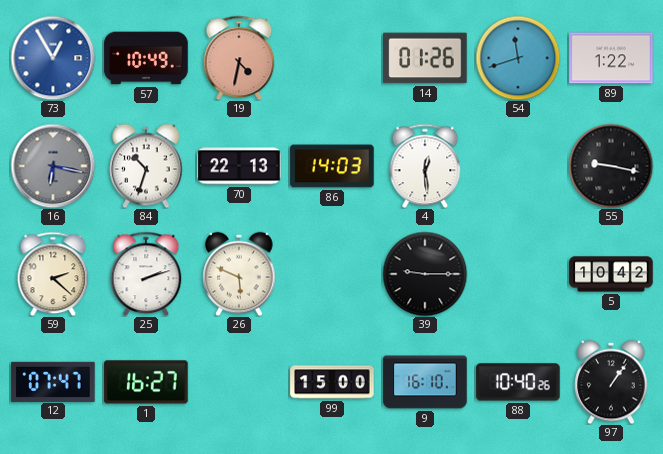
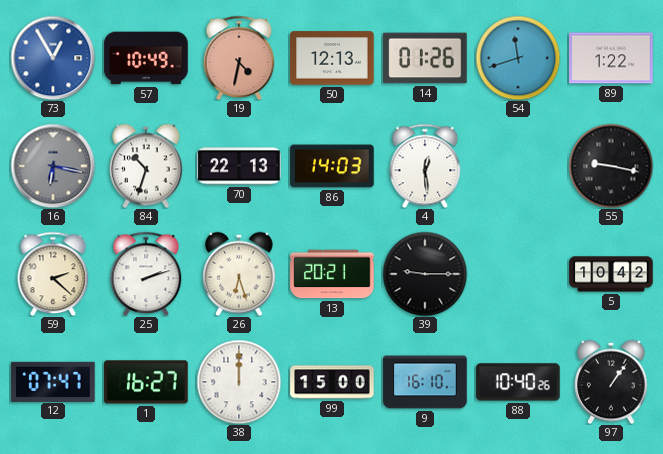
50: none -> 12:13 (332, 58)
26: 5:49 -> 6:27 (239, 274)
13: none -> 20:21 (332, 274)
38: none -> 12:00 (239, 382)
